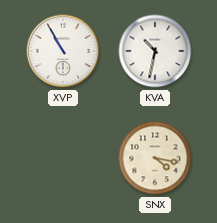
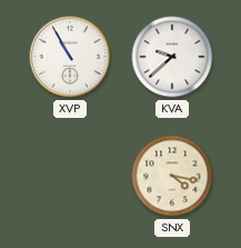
KVA: 10:32 -> 9:38 (172, 57)
